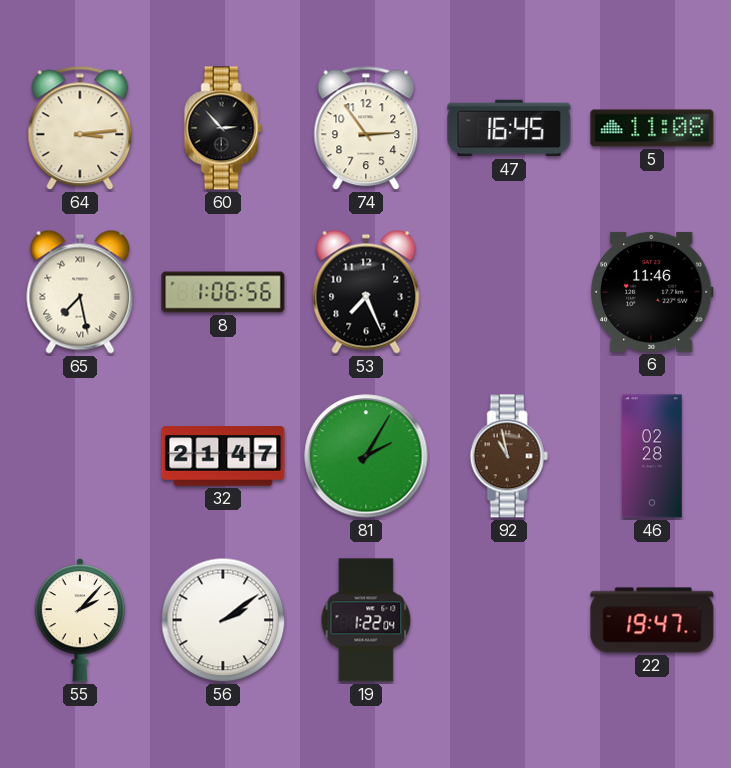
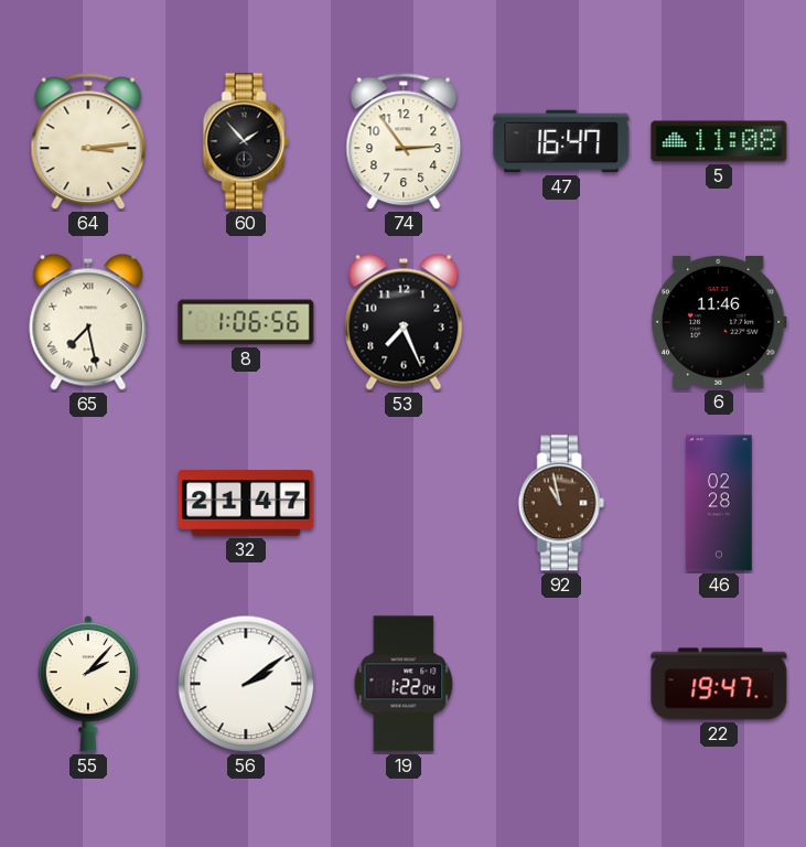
60: 2:53 -> 1:53 (246, 141)
47: 16:45 -> 16:47 (561, 141)
81: 2:05 -> none (366, 456)
